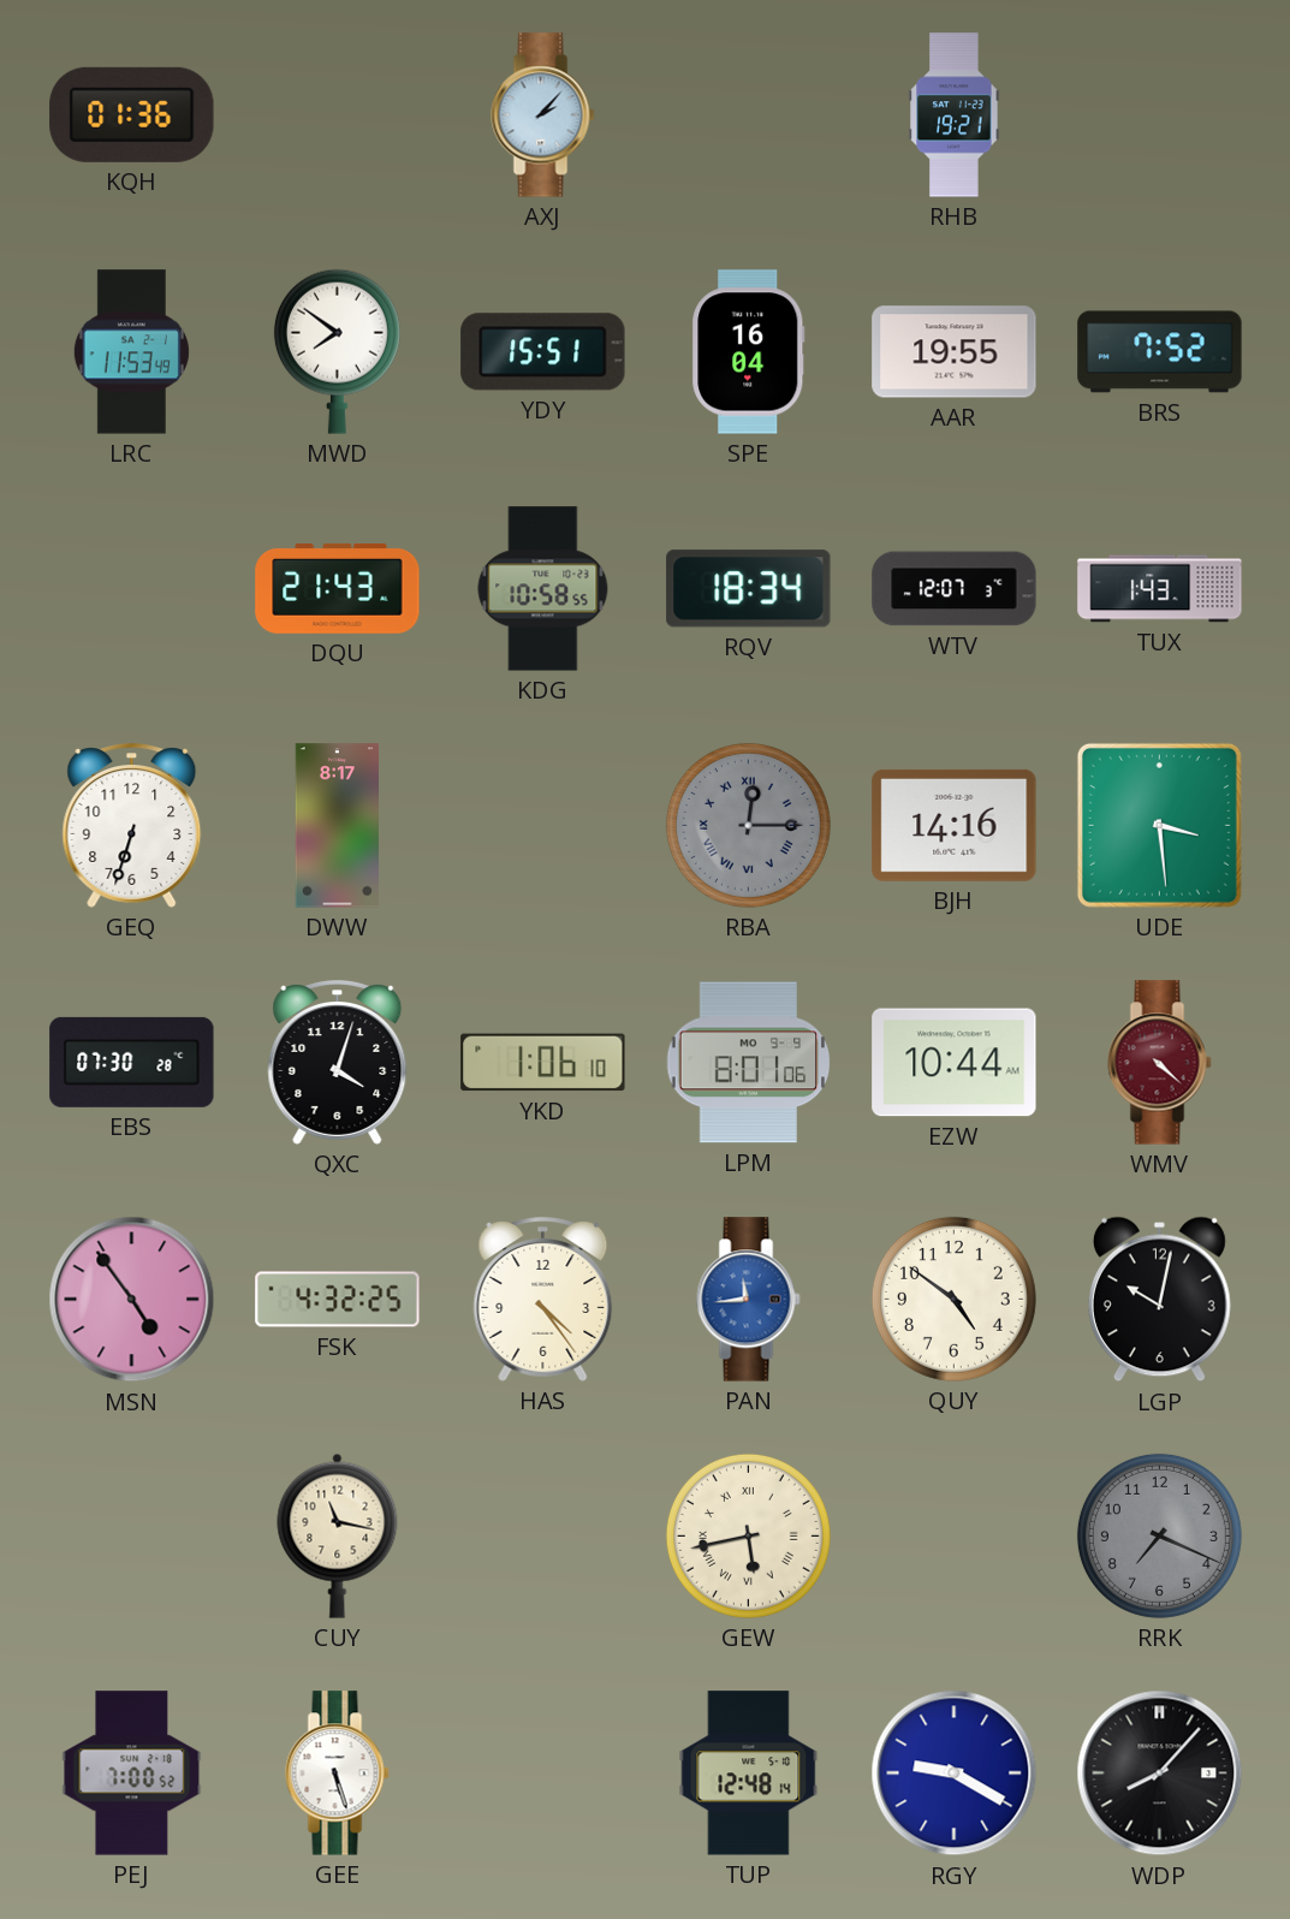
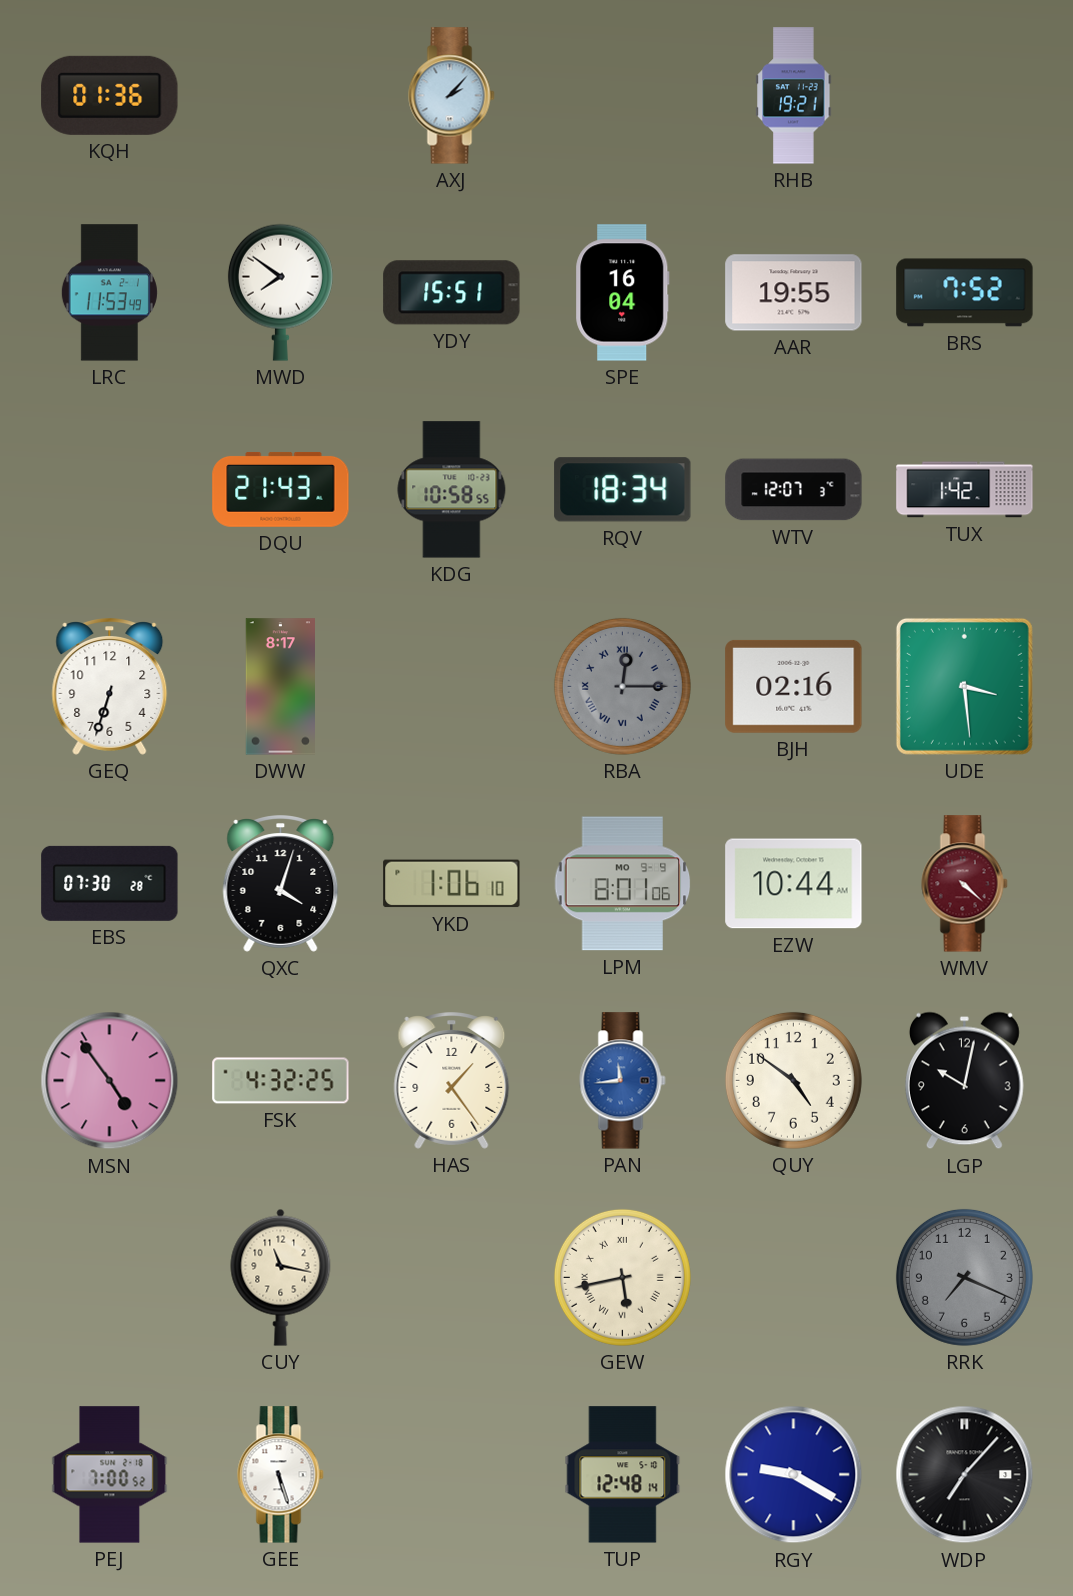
TUX: 1:43 -> 1:42 (965, 490)
BJH: 14:16 -> 02:16 (794, 686)
HAS: 4:24 -> 1:24 (452, 1081)
WDP: 8:07 -> 7:07 (965, 1475)
